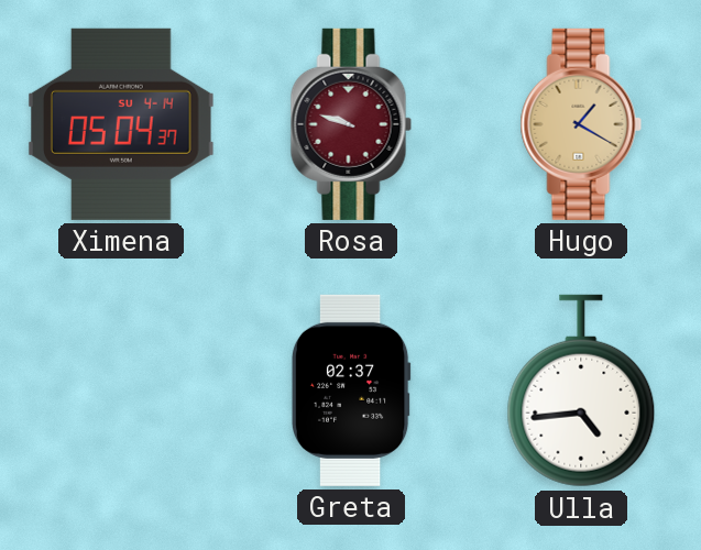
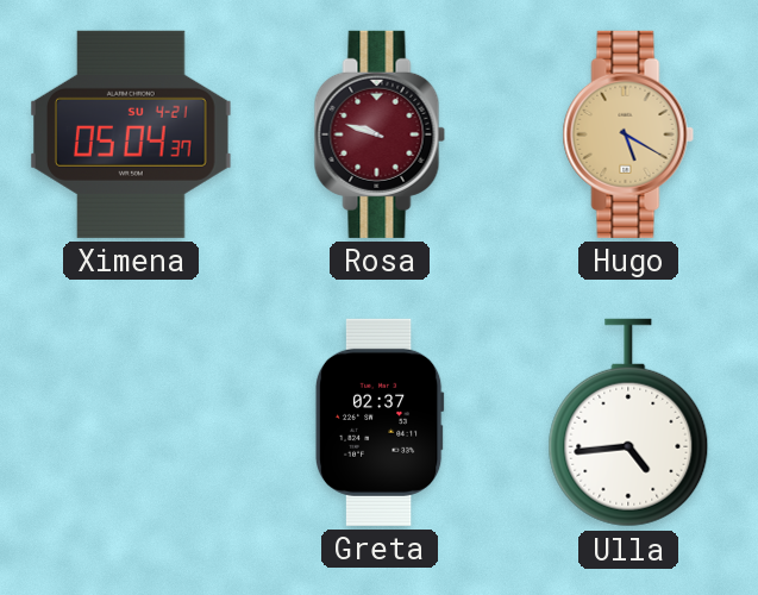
Ximena date: SU 4-14 -> SU 4-21 (132, 134)
Hugo: 1:20 -> 5:20 (628, 134)
